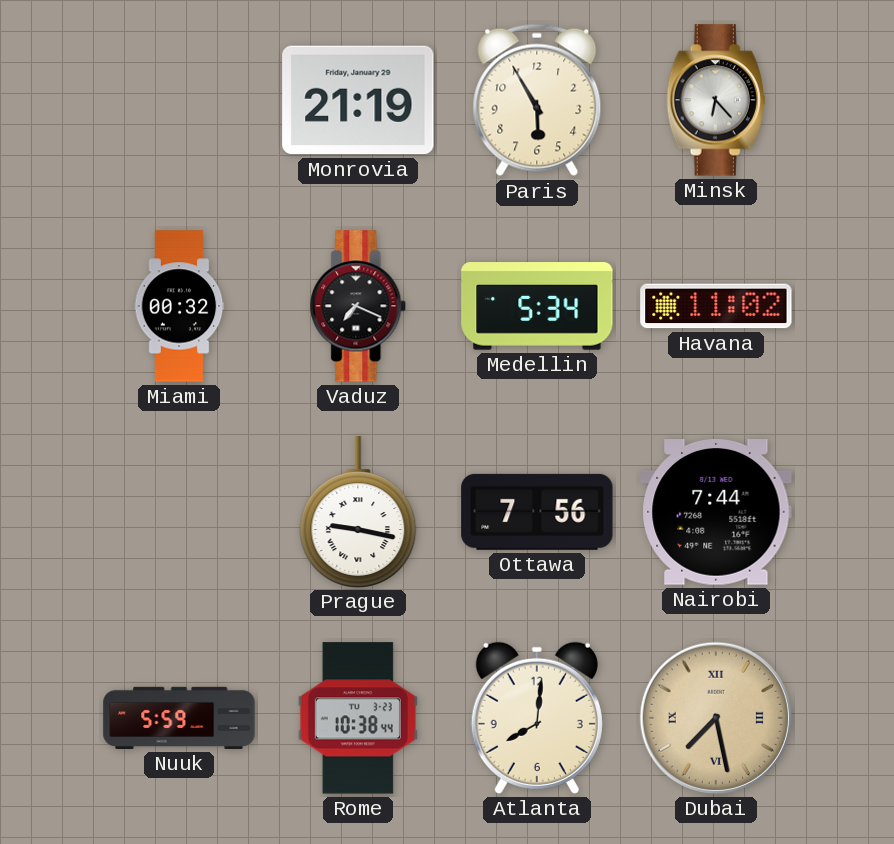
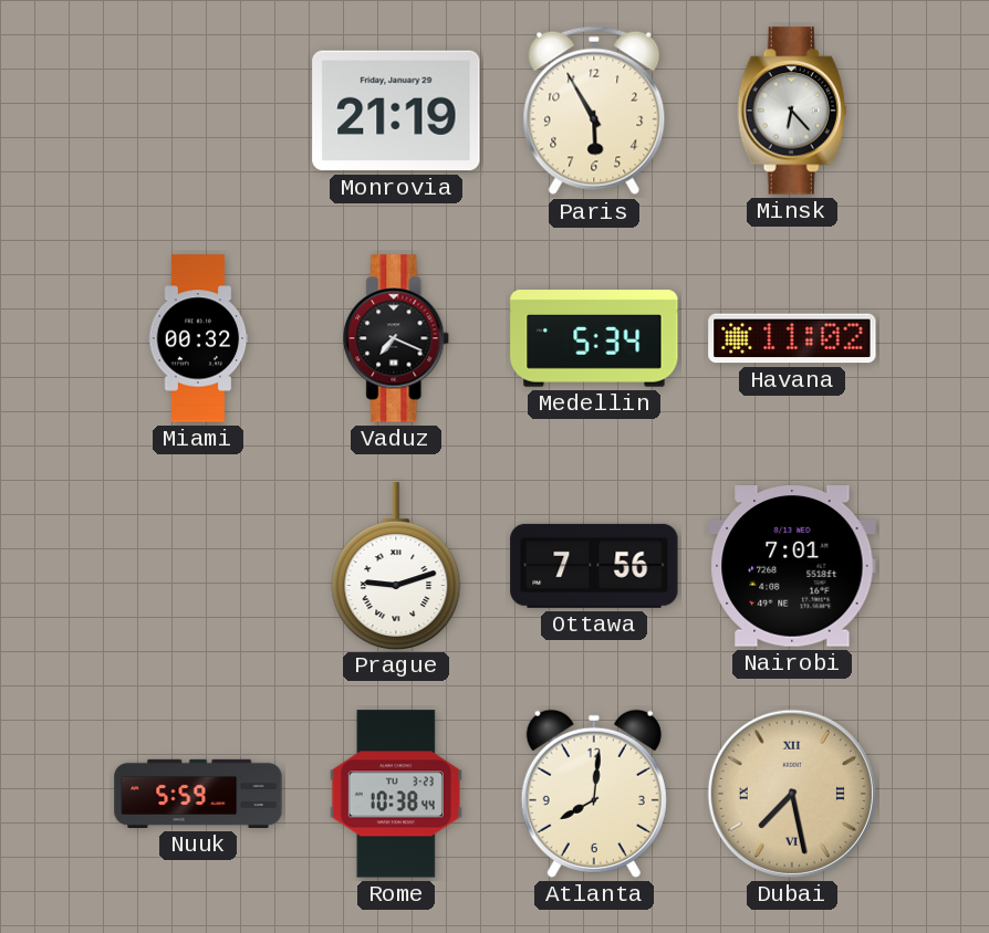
Prague: 9:17 -> 9:12 (396, 566)
Nairobi: 7:44 -> 7:01 (792, 567)
